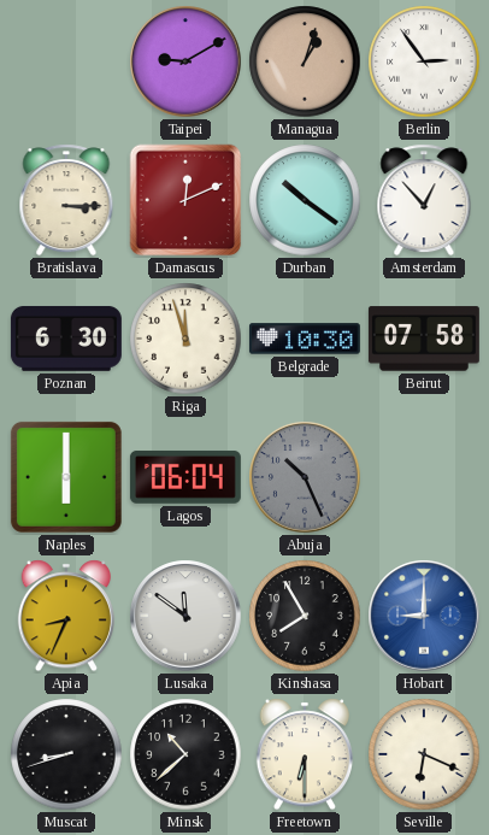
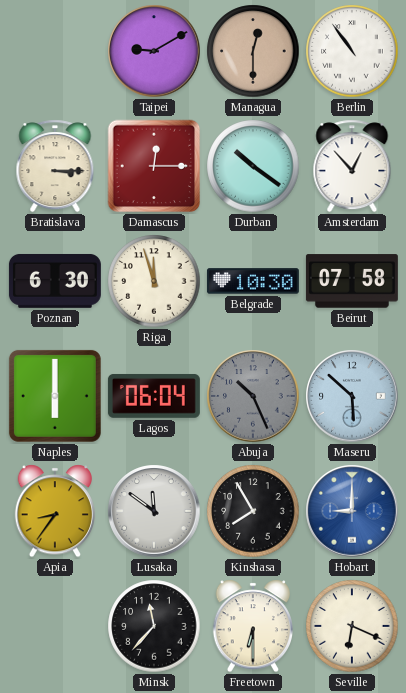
Managua: 1:03 -> 12:30 (253, 51)
Berlin: 2:54 -> 10:54 (352, 51)
Damascus: 12:11 -> 12:15 (154, 166)
Maseru: none -> 5:52 (352, 396)
Apia: 8:34 -> 8:36 (54, 511)
Muscat: 8:42 -> none (66, 754)
Minsk: 10:38 -> 11:37 (154, 626)
